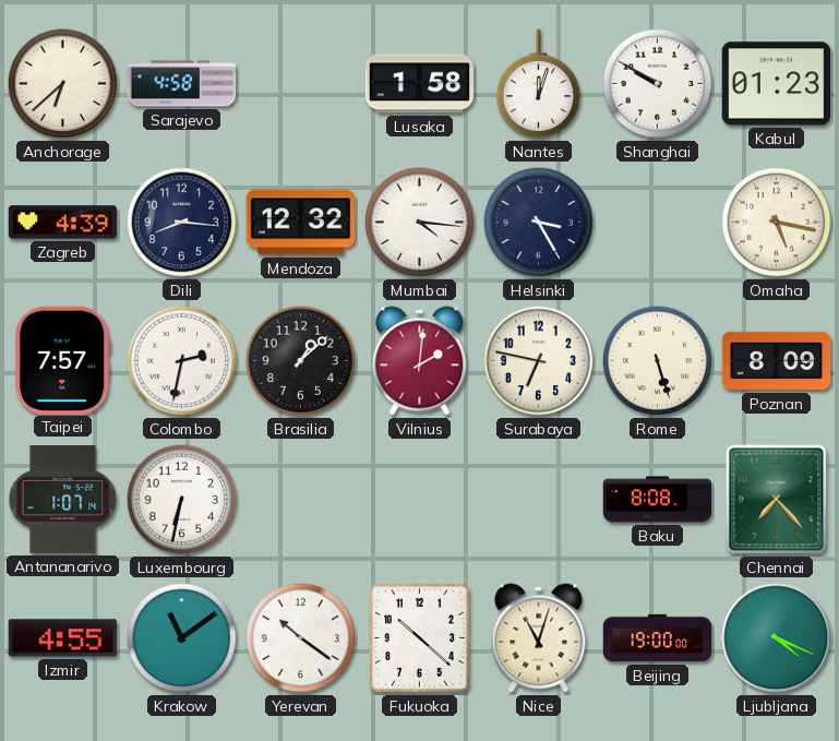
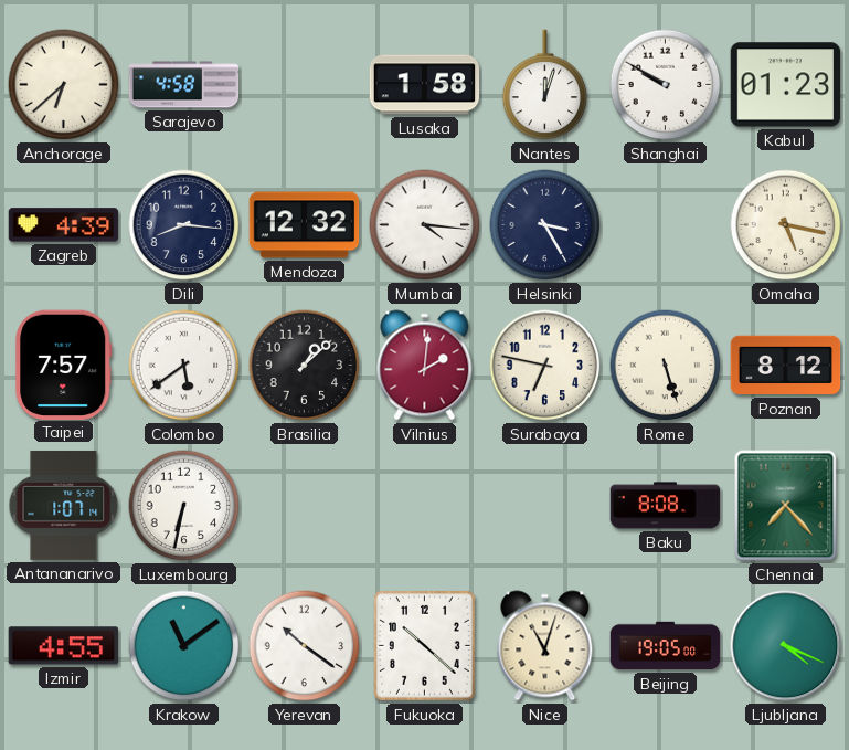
Colombo: 2:32 -> 5:39 (184, 366)
Poznan: 8:09 -> 8:12 (786, 366)
Beijing: 19:00 -> 19:05 (666, 646)
